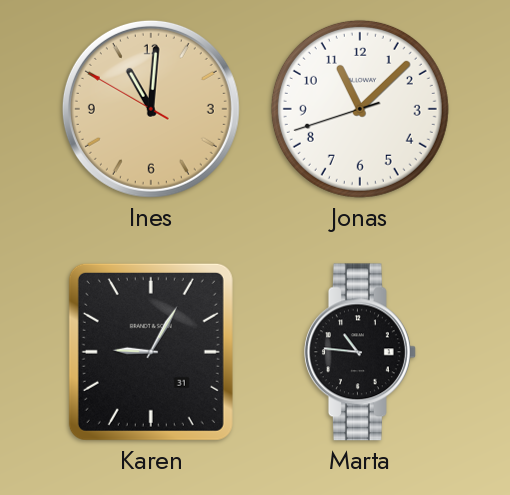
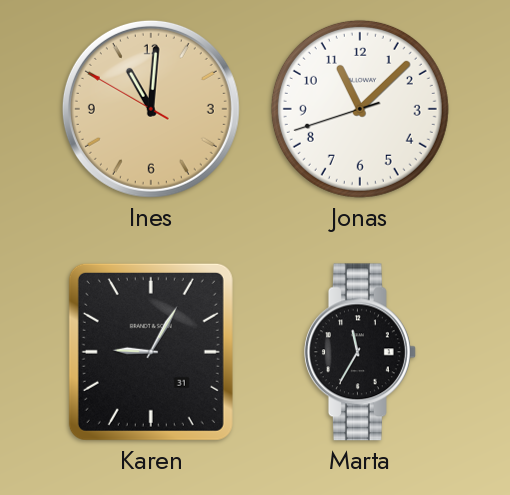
Marta: 10:46 -> 11:35 (360, 352)
